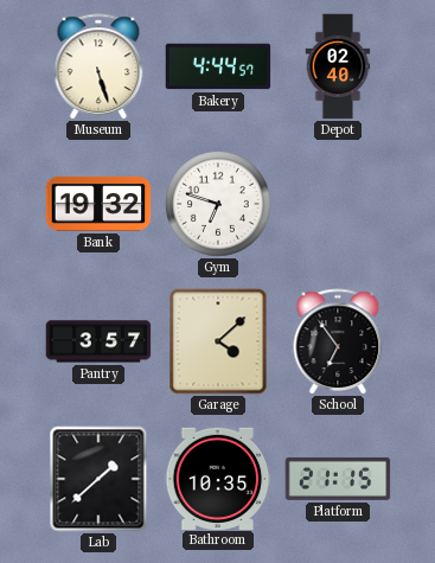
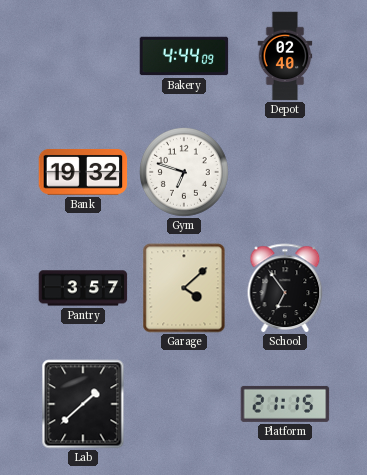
Museum: 5:27 -> none (98, 66)
Bakery: 4:44:57 -> 4:44:09 (184, 56)
Bathroom: 10:35 -> none (218, 478)
